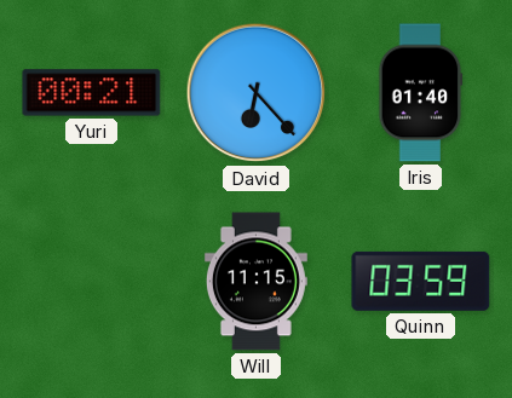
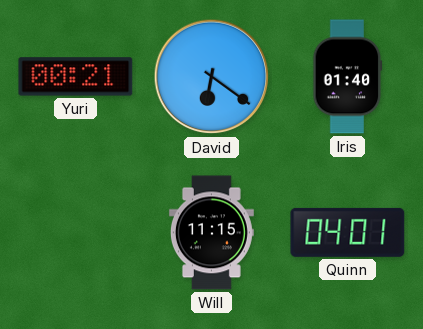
David: 6:23 -> 6:21 (212, 77)
Quinn: 03:59 -> 04:01 (348, 232)
